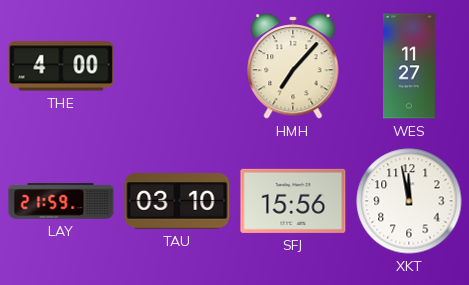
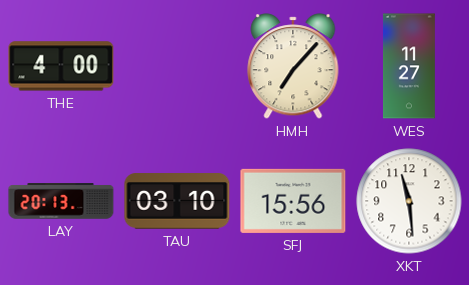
LAY: 21:59 -> 20:13 (61, 201)
XKT: 11:58 -> 11:29 (409, 201)
